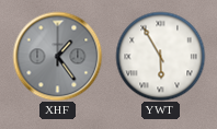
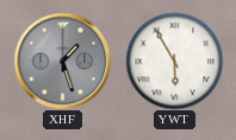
XHF: 1:24 -> 1:27 (62, 61)
